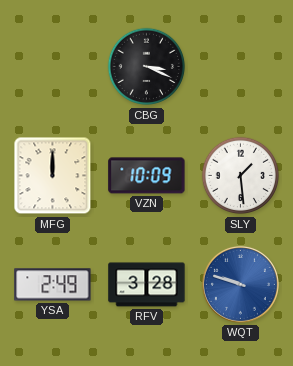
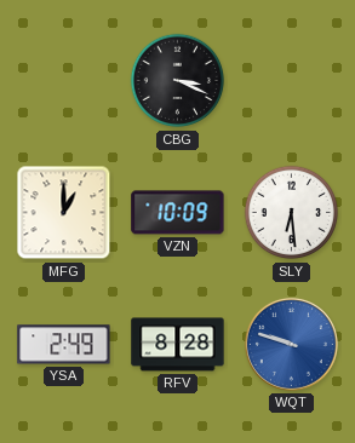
MFG: 12:00 -> 1:00 (64, 213)
SLY: 1:29 -> 6:29 (292, 213)
RFV: 3:28 -> 8:28 (178, 345)
